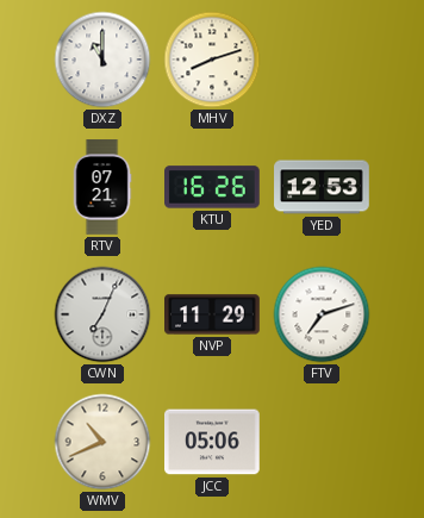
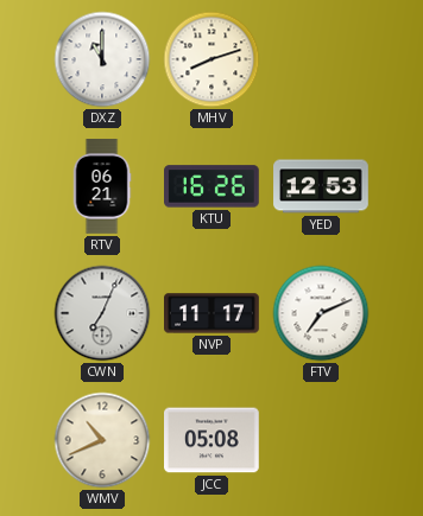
RTV: 07:21 -> 06:21 (102, 186)
NVP: 11:29 -> 11:17 (211, 313)
FTV: 7:12 -> 7:11 (321, 313)
JCC: 05:06 -> 05:08 (213, 440)
